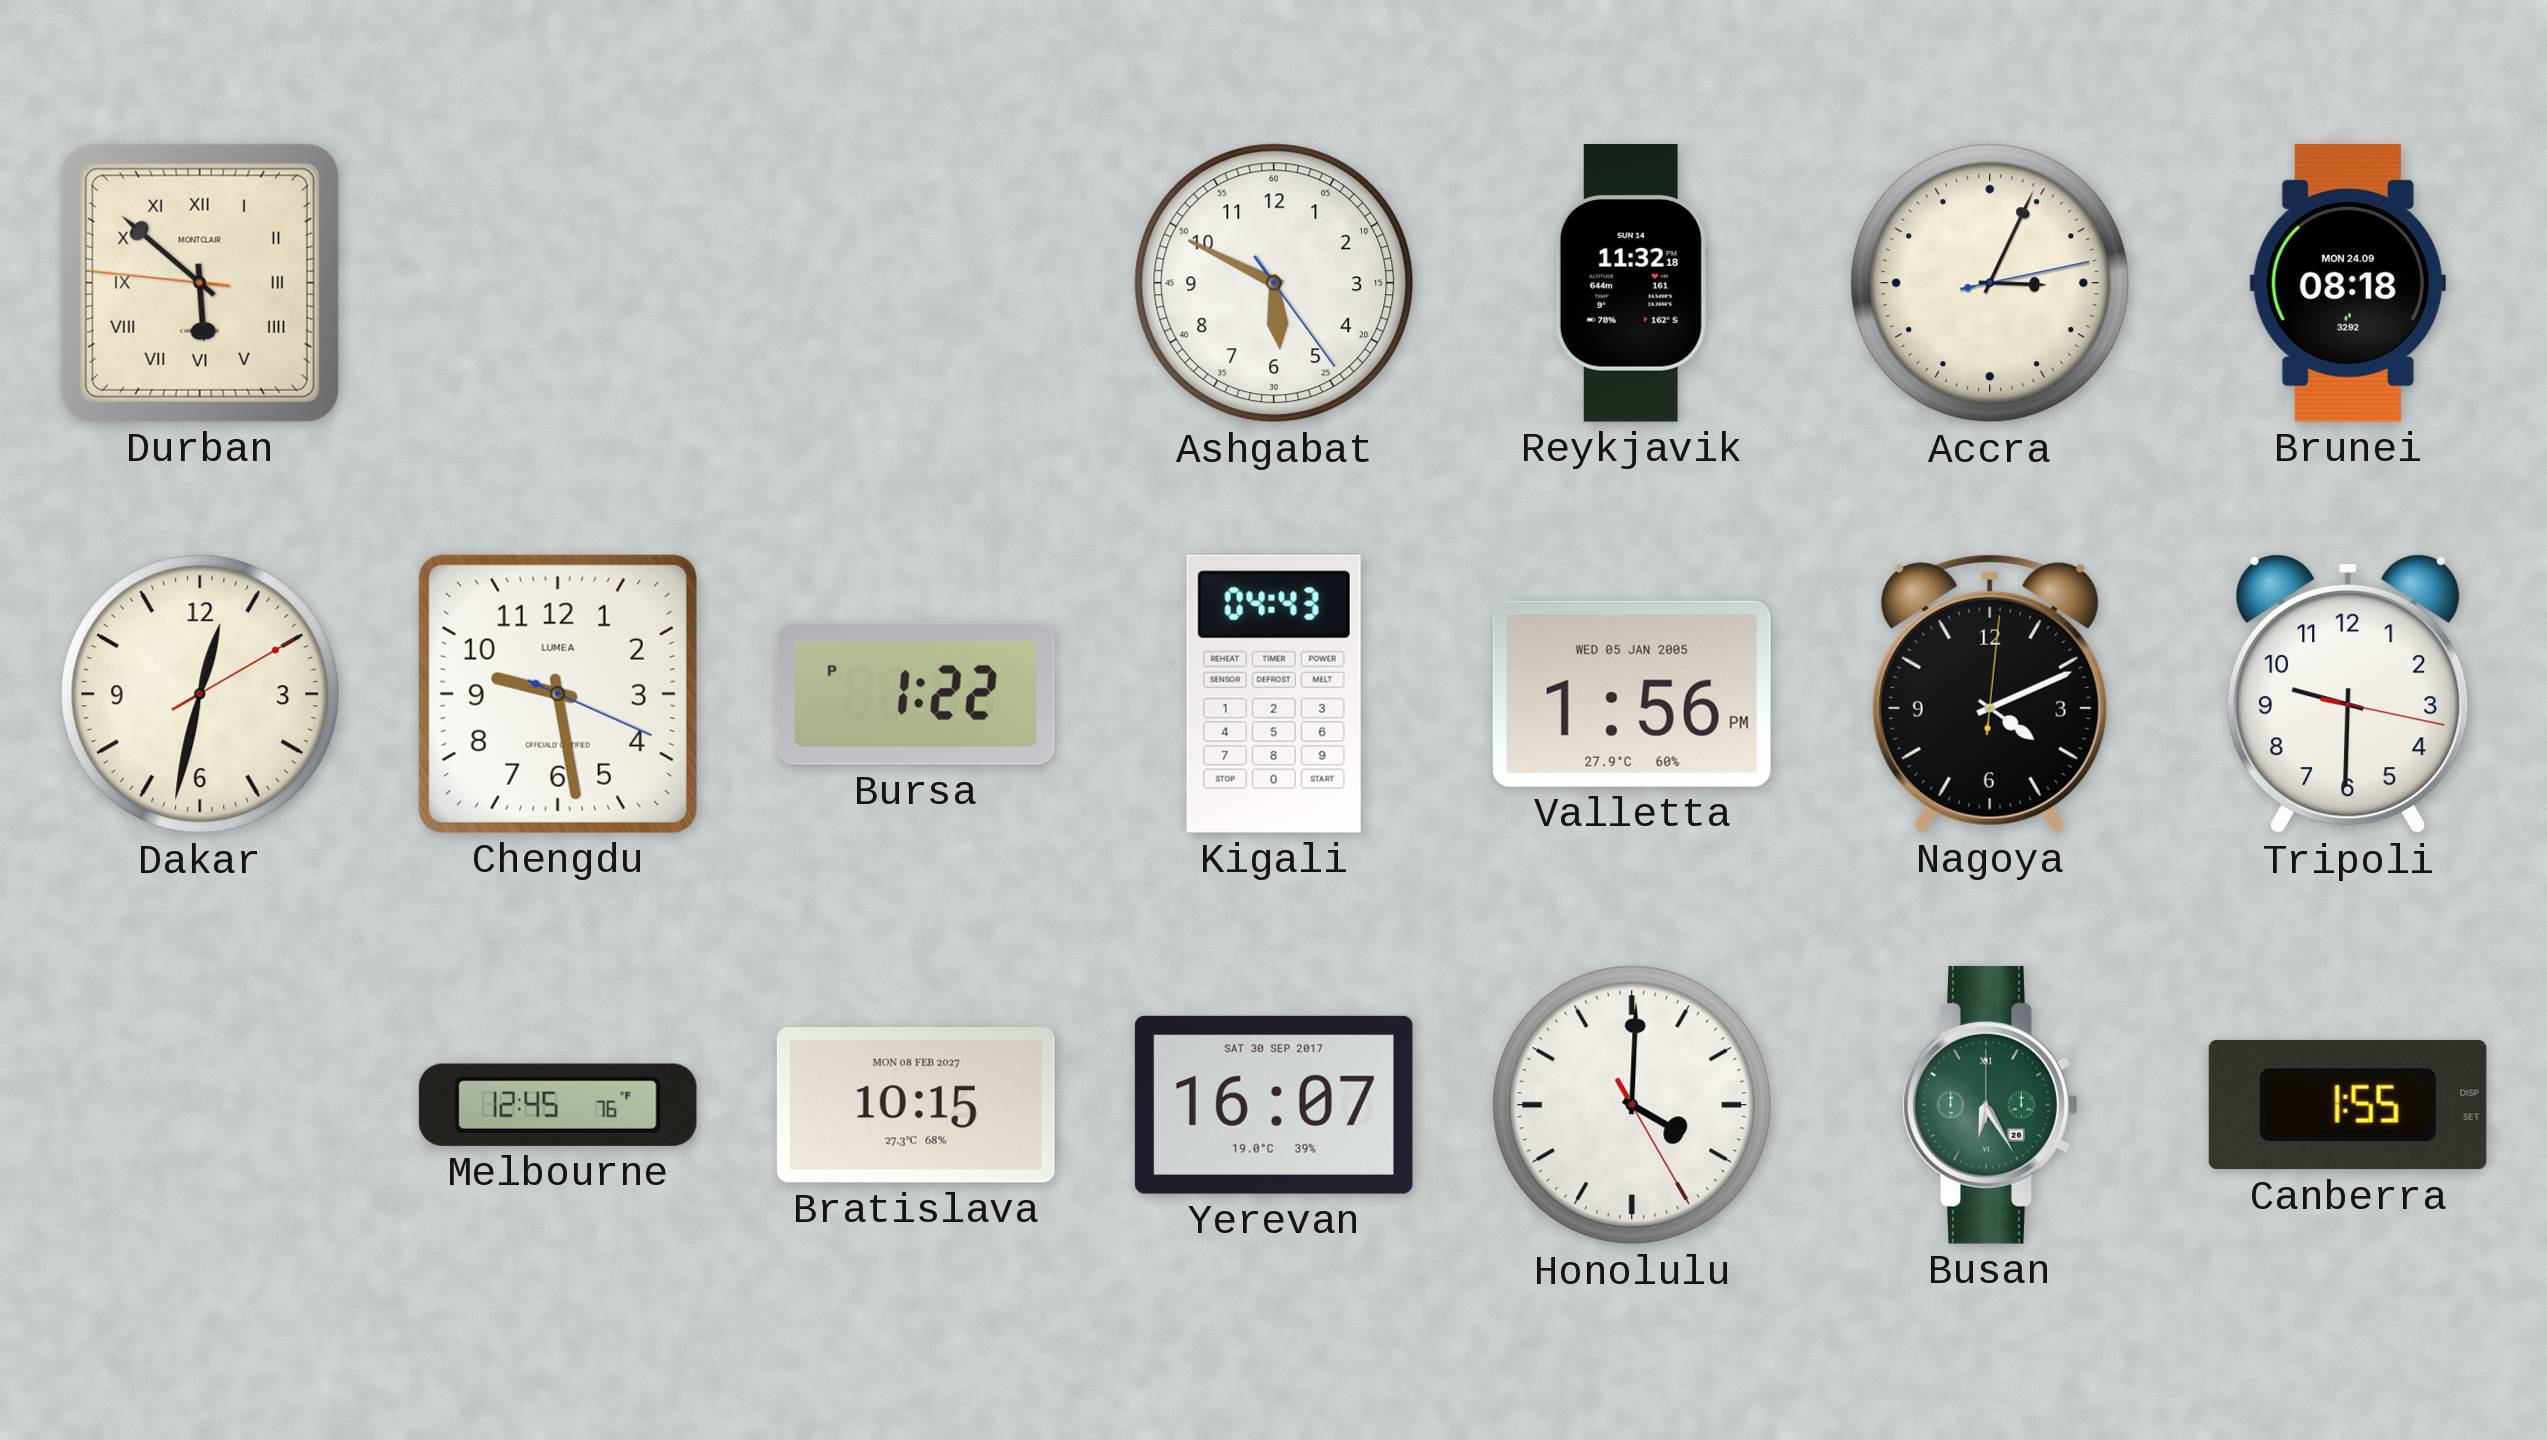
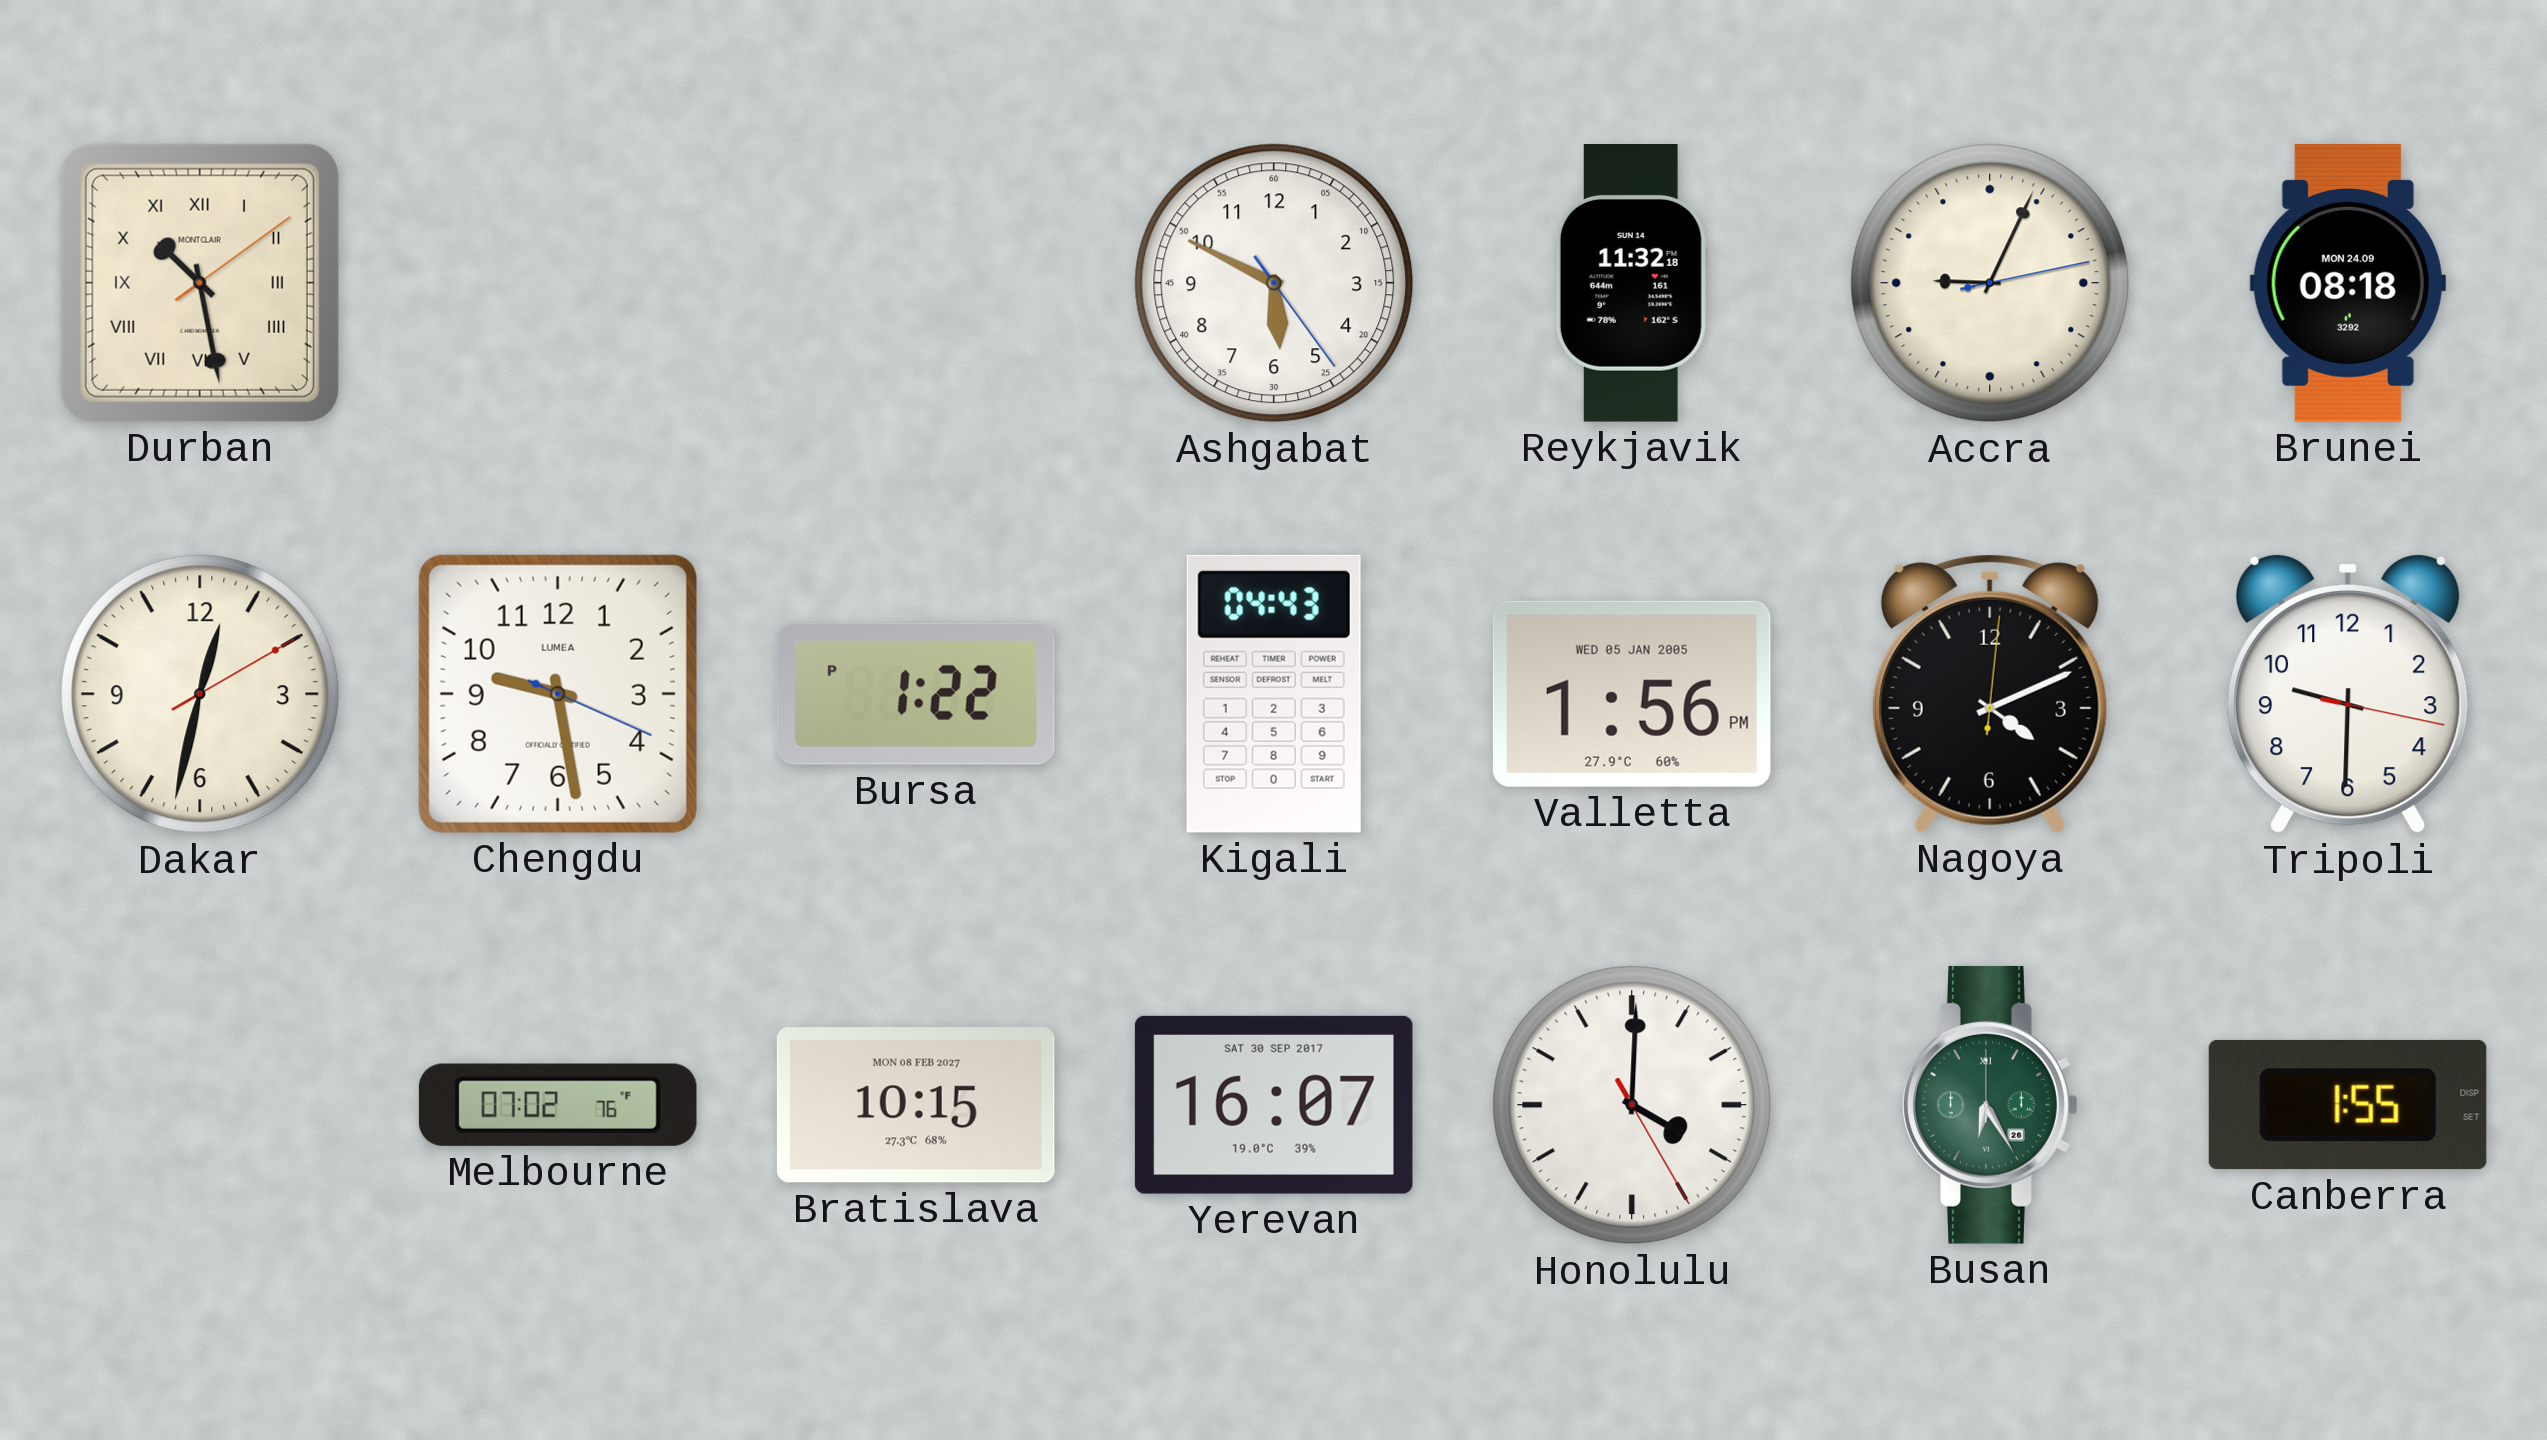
Durban: 5:51 -> 10:28 (200, 283)
Accra: 3:04 -> 9:04 (1990, 283)
Melbourne: 12:45 -> 07:02 (558, 1105)
